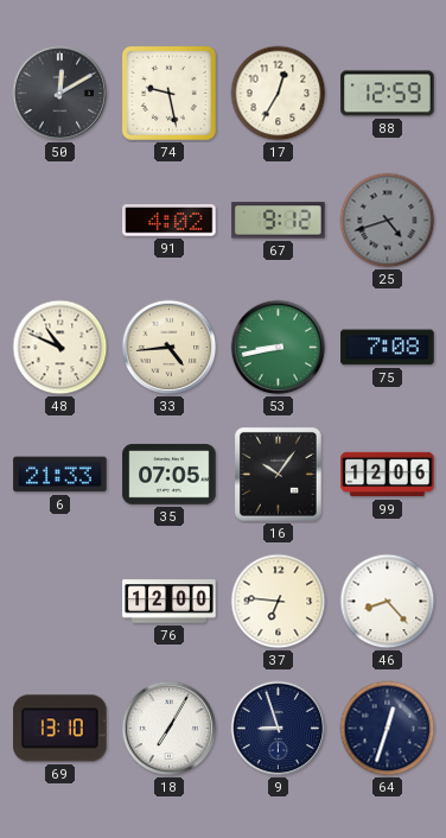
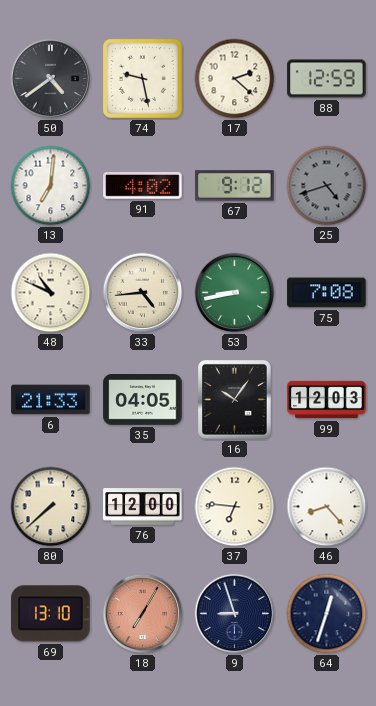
50: 12:10 -> 4:39 (51, 79)
17: 12:35 -> 2:22 (235, 79)
13: none -> 7:01 (51, 186)
35: 07:05 -> 04:05 (143, 400)
99: 12:06 -> 12:03 (327, 400)
80: none -> 7:38 (51, 507)
18 dial: white -> salmon (143, 614)
